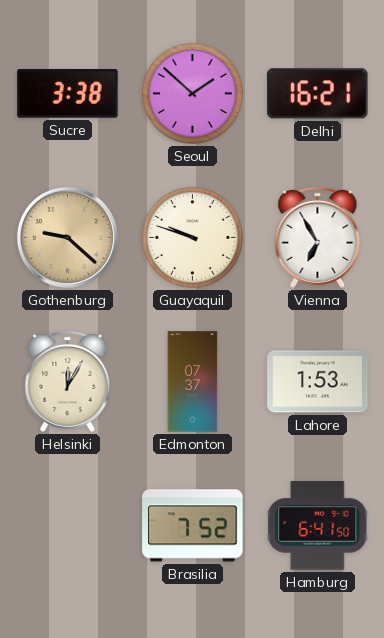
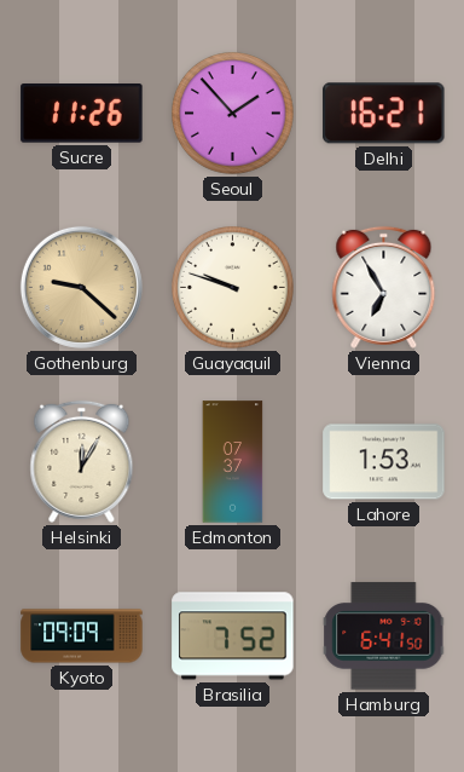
Sucre: 3:38 -> 11:26 (82, 114)
Seoul: 1:52 -> 1:53 (233, 114)
Kyoto: none -> 09:09 (82, 636)
